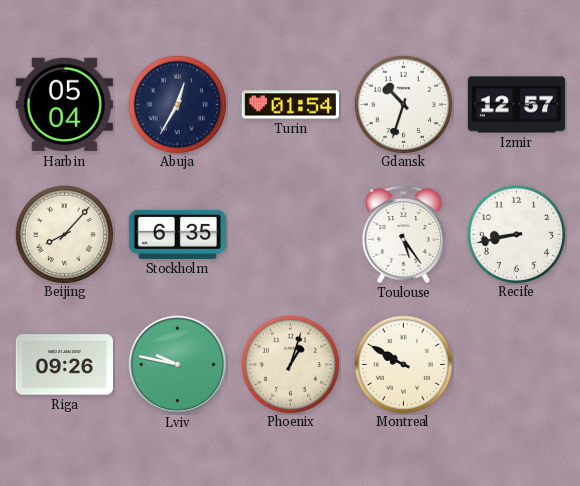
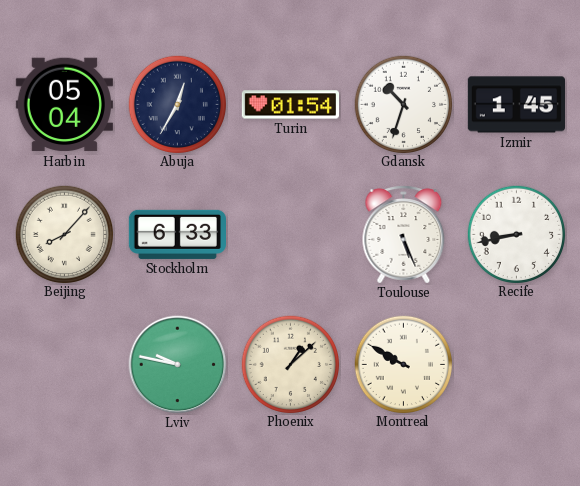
Izmir: 12:57 -> 1:45 (516, 105)
Stockholm: 6:35 -> 6:33 (177, 234)
Toulouse: 5:24 -> 5:26 (404, 235)
Riga: 09:26 -> none (64, 365)
Phoenix: 1:03 -> 1:08 (290, 364)
